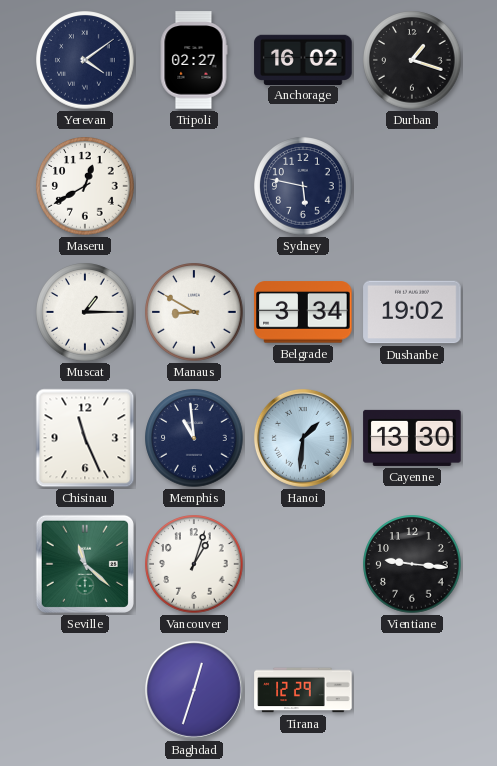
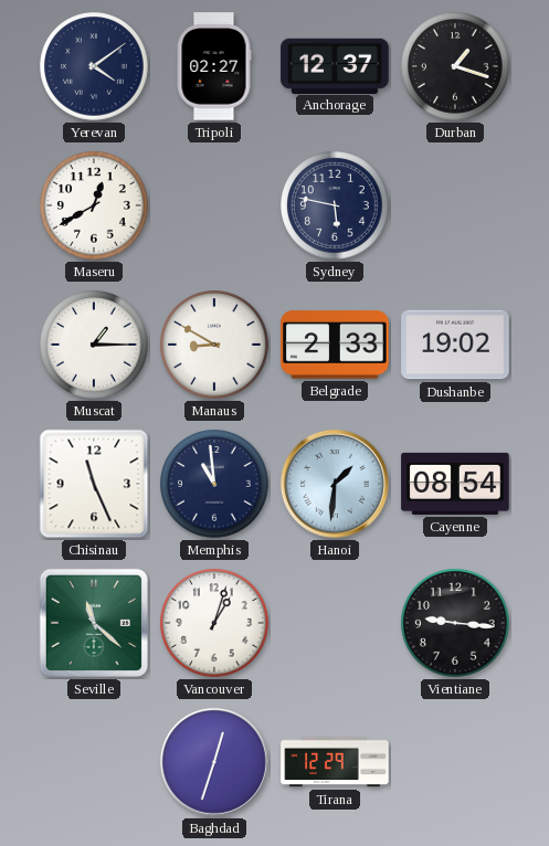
Anchorage: 16:02 -> 12:37 (335, 65)
Belgrade: 3:34 -> 2:33 (335, 345)
Cayenne: 13:30 -> 08:54 (455, 484)
